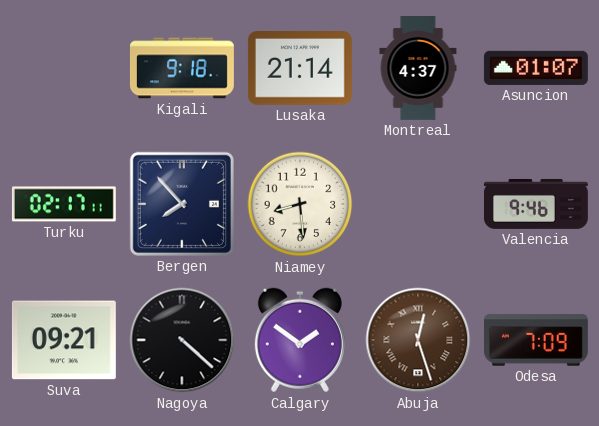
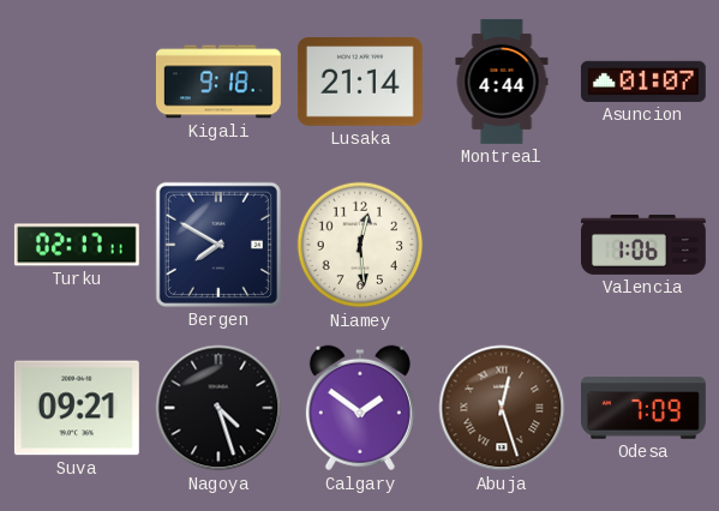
Montreal: 4:37 -> 4:44 (502, 82)
Bergen: 7:53 -> 7:50 (218, 245)
Niamey: 8:29 -> 12:29 (360, 245)
Valencia: 9:46 -> 1:06 (643, 245)
Nagoya: 4:22 -> 4:27 (218, 408)
